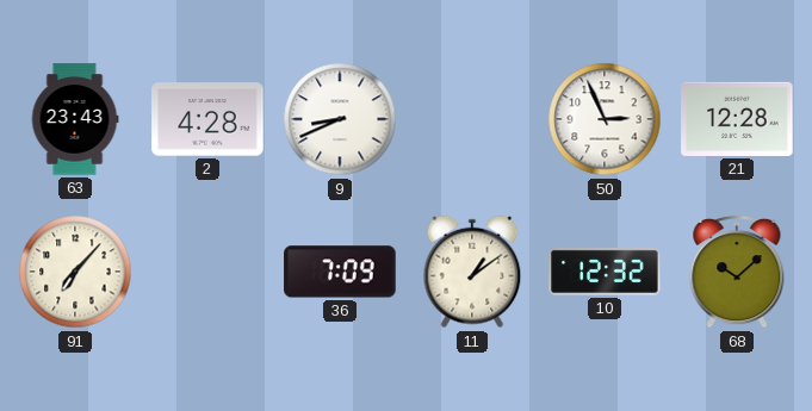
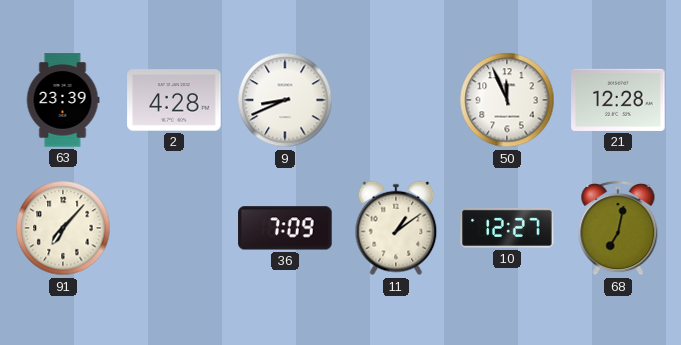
63: 23:43 -> 23:39 (63, 100)
50: 2:56 -> 11:56 (507, 100)
10: 12:32 -> 12:27 (507, 228)
68: 10:08 -> 7:02 (618, 228)
